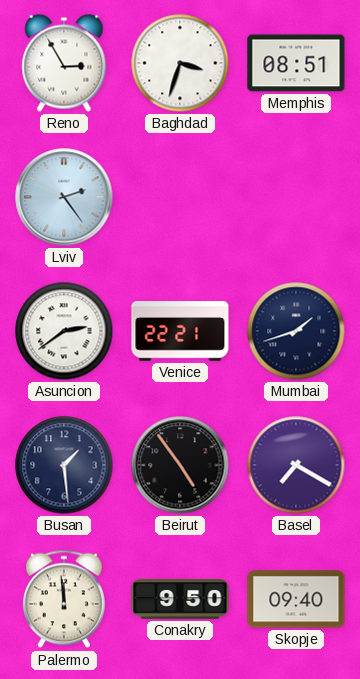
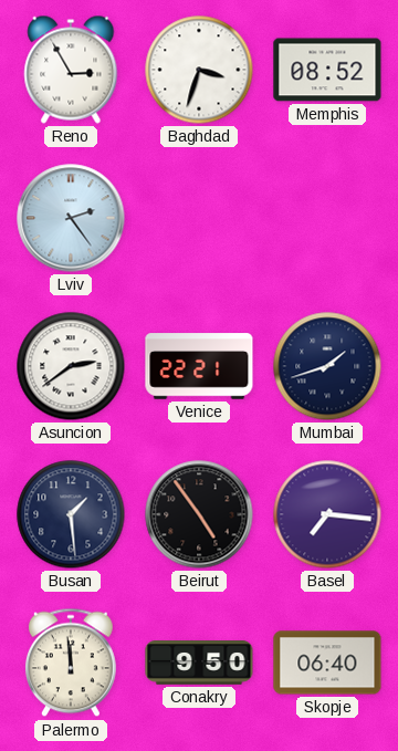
Memphis: 08:51 -> 08:52 (327, 70)
Basel: 7:20 -> 7:16 (327, 514)
Skopje: 09:40 -> 06:40 (327, 663)
